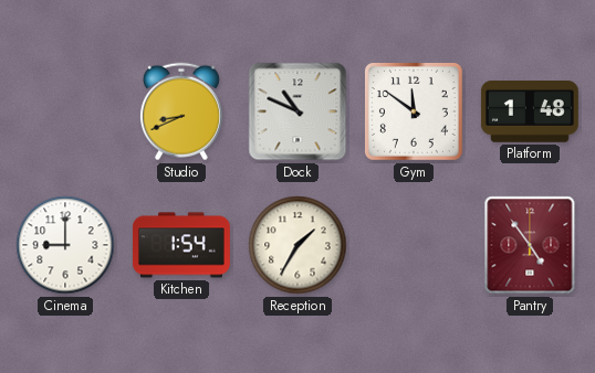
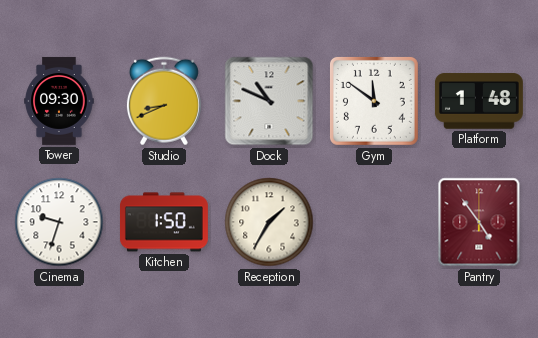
Tower: none -> 09:30 (59, 101)
Cinema: 9:00 -> 9:33 (59, 222)
Kitchen: 1:54 -> 1:50 (164, 222)
